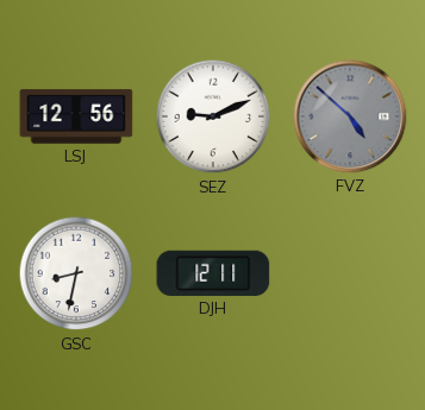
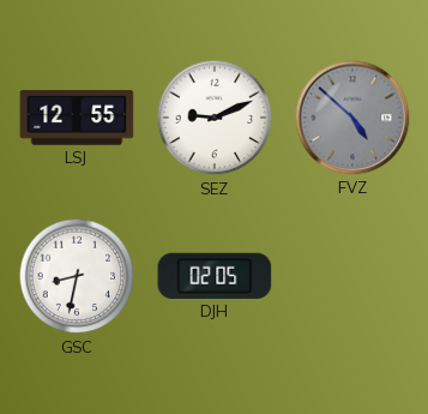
LSJ: 12:56 -> 12:55 (77, 118)
DJH: 12:11 -> 02:05 (215, 276)
